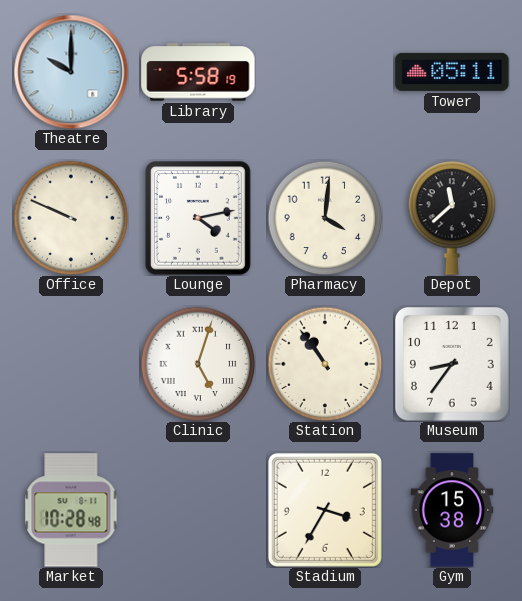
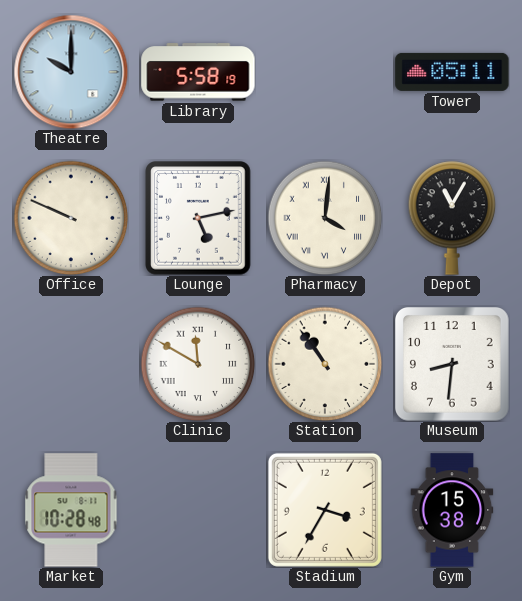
Lounge: 4:13 -> 5:13 (198, 218)
Pharmacy numerals: Arabic -> Roman (325, 218)
Depot: 11:38 -> 11:05 (452, 218)
Clinic: 5:03 -> 11:50 (198, 364)
Museum: 8:36 -> 8:31 (453, 365)
